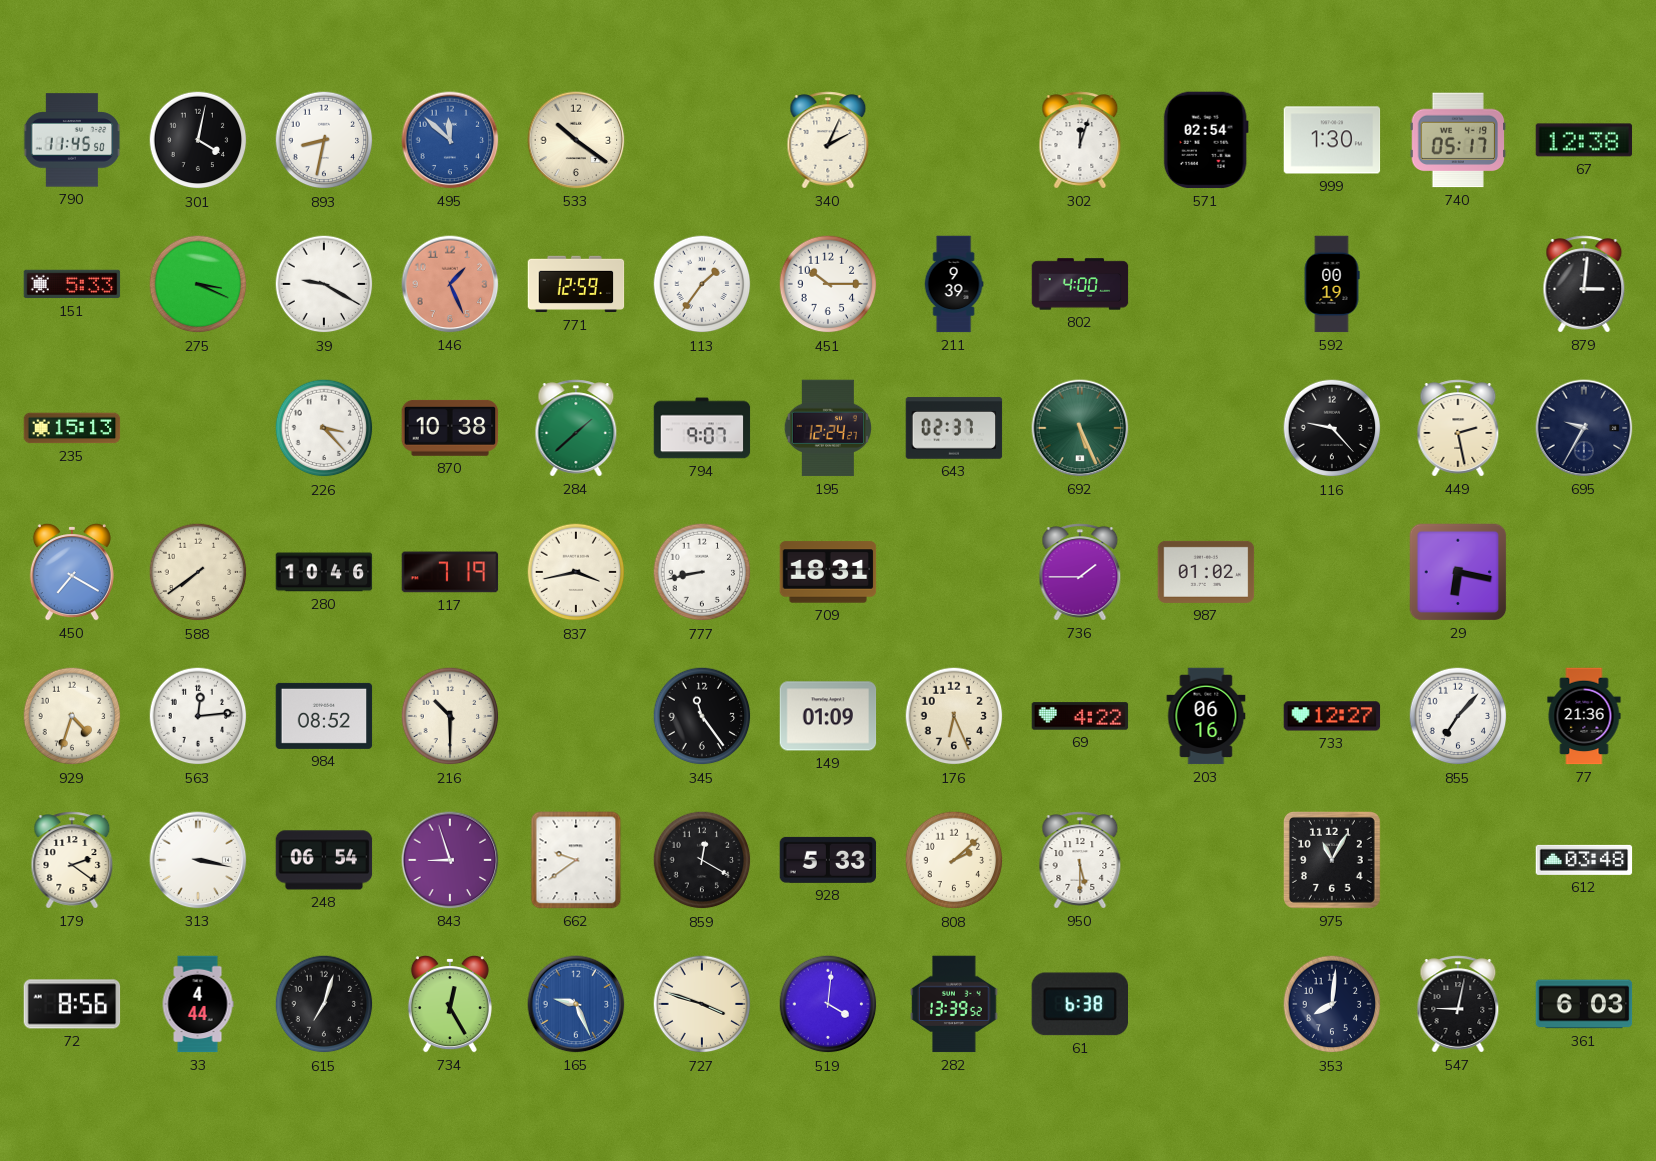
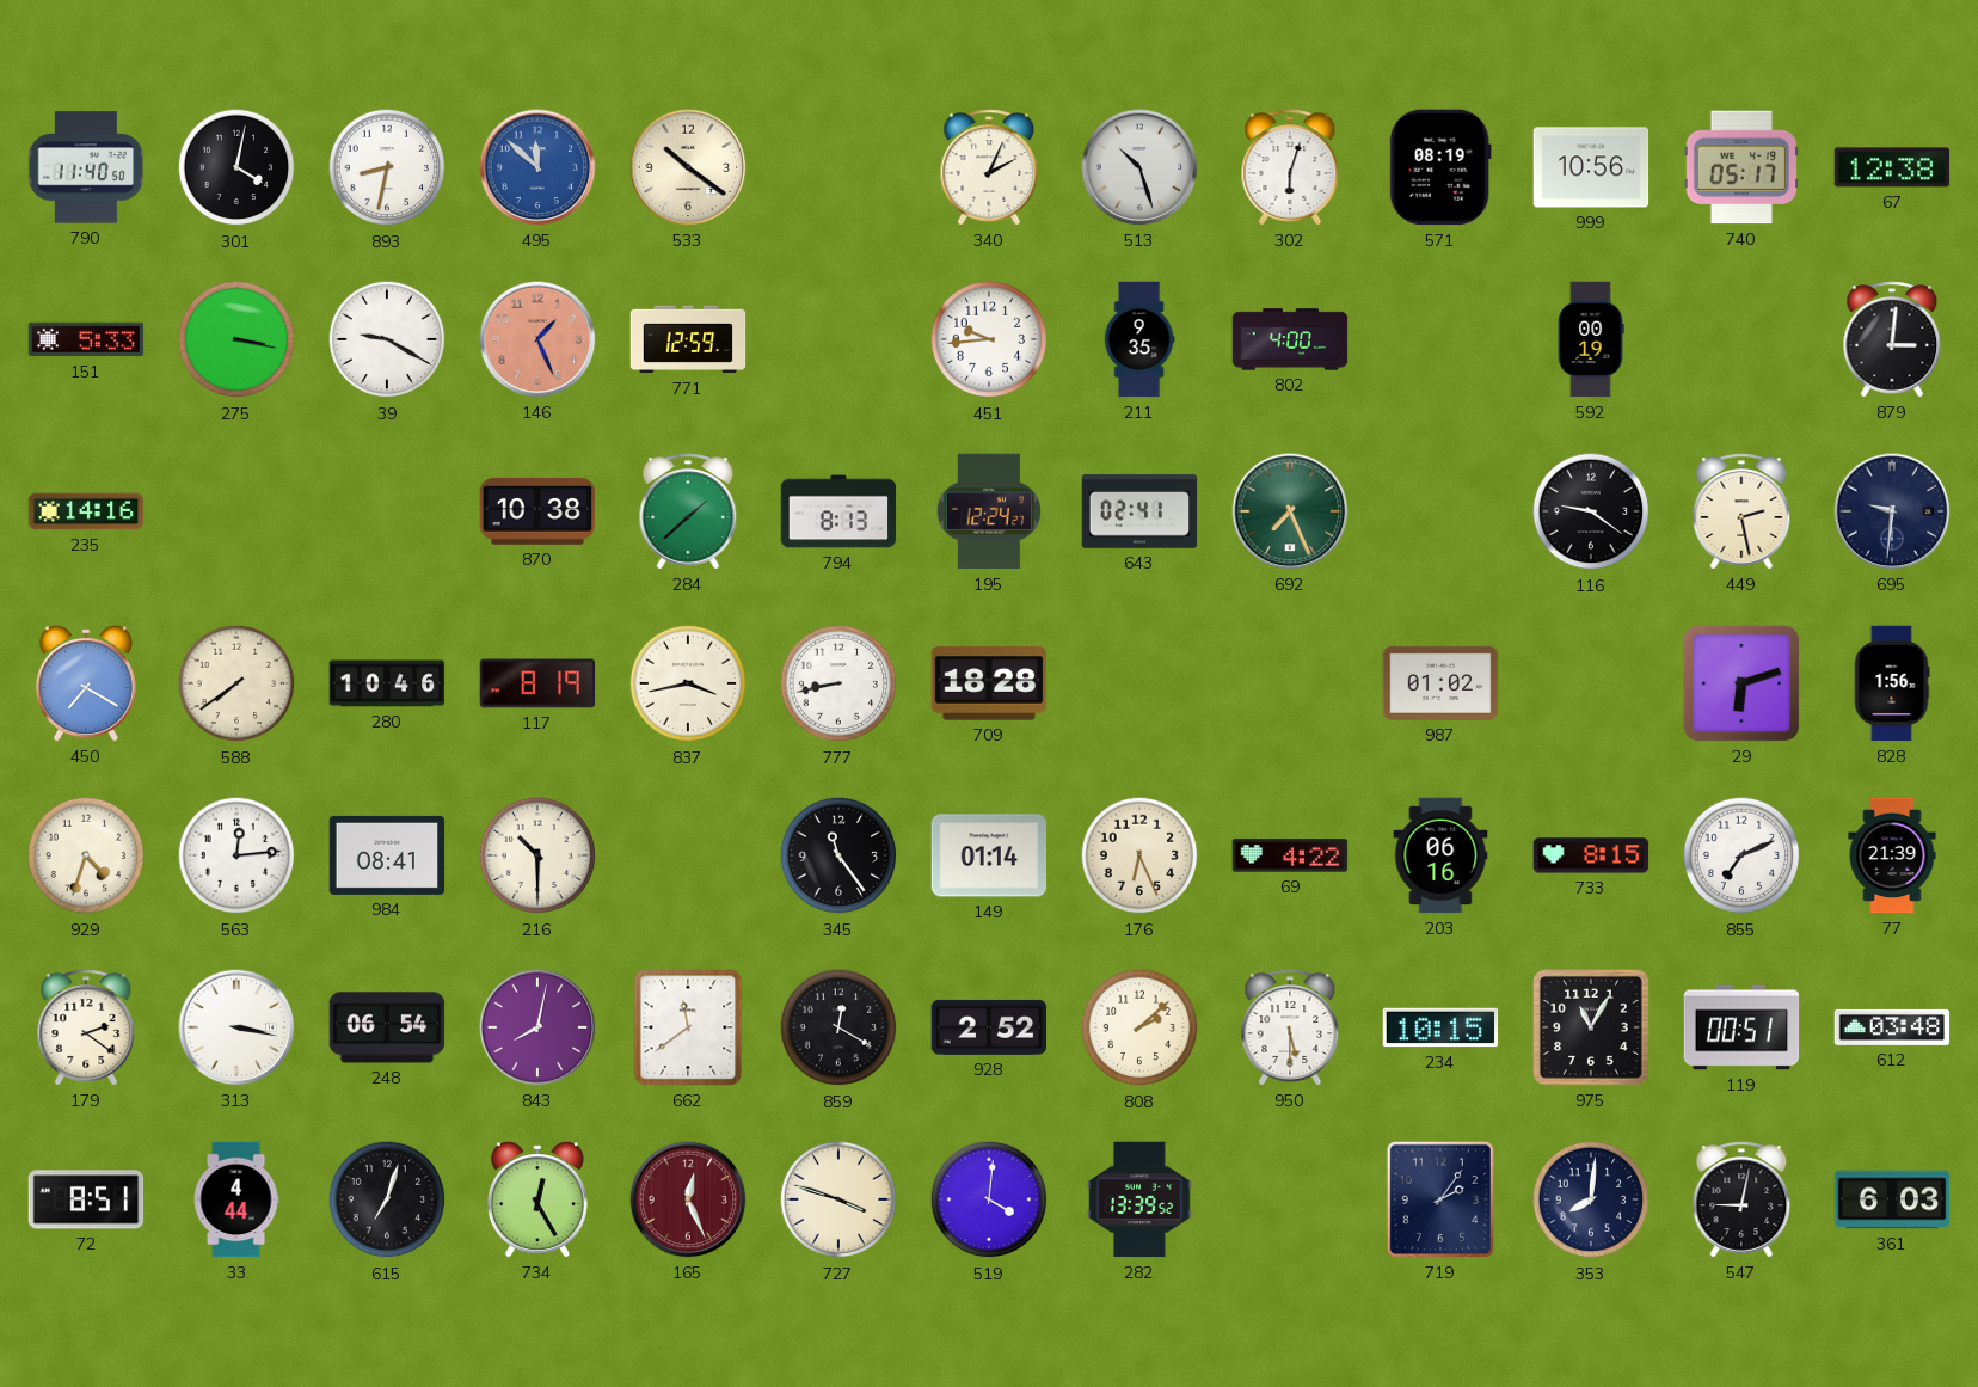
790: 11:45 -> 11:40 (86, 167)
513: none -> 10:27 (1139, 167)
302: 12:03 -> 6:03 (1290, 167)
571: 02:54 -> 08:19 (1440, 167)
999: 1:30 -> 10:56 (1591, 167)
275: 3:19 -> 3:17 (236, 339)
113: 1:36 -> none (702, 284)
451: 10:15 -> 9:44 (989, 339)
211: 9:39 -> 9:35 (1139, 339)
235: 15:13 -> 14:16 (86, 511)
226: 3:23 -> none (324, 428)
794: 9:07 -> 8:13 (838, 511)
643: 02:37 -> 02:41 (1139, 511)
692: 5:26 -> 7:26 (1290, 511)
116: 9:23 -> 9:21 (1591, 511)
695: 9:35 -> 9:31 (1892, 511)
117: 7:19 -> 8:19 (537, 683)
709: 18:31 -> 18:28 (989, 683)
736: 1:45 -> none (1080, 572)
29: 6:17 -> 6:12 (1741, 683)
828: none -> 1:56 (1892, 683)
984: 08:52 -> 08:41 (387, 855)
149: 01:09 -> 01:14 (989, 855)
733: 12:27 -> 8:15 (1591, 855)
855: 7:07 -> 7:11 (1741, 855)
77: 21:36 -> 21:39 (1892, 855)
843: 8:57 -> 8:02 (537, 1027)
662: 9:39 -> 11:39 (688, 1027)
928: 5:33 -> 2:52 (989, 1027)
234: none -> 10:15 (1440, 1027)
119: none -> 00:51 (1741, 1027)
72: 8:56 -> 8:51 (86, 1199)
165: 9:26 -> 12:26 (688, 1199)
165 dial: blue -> burgundy (688, 1199)
61: 6:38 -> none (1079, 1004)
719: none -> 2:06 (1440, 1199)
